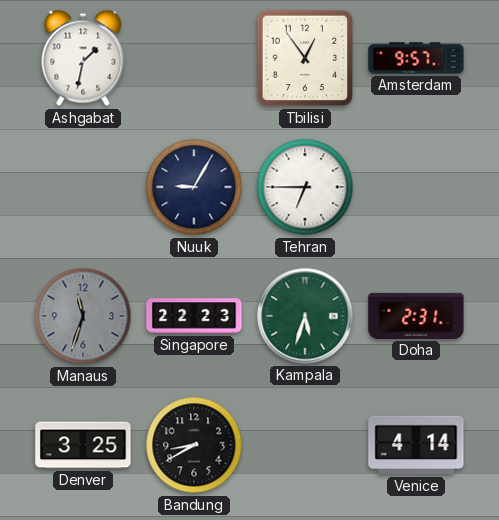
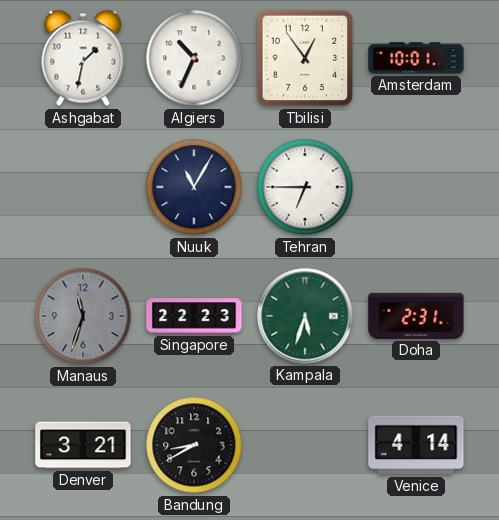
Algiers: none -> 10:34 (194, 58)
Amsterdam: 9:57 -> 10:01 (416, 58)
Nuuk: 9:05 -> 11:05 (194, 187)
Denver: 3:25 -> 3:21 (83, 445)
